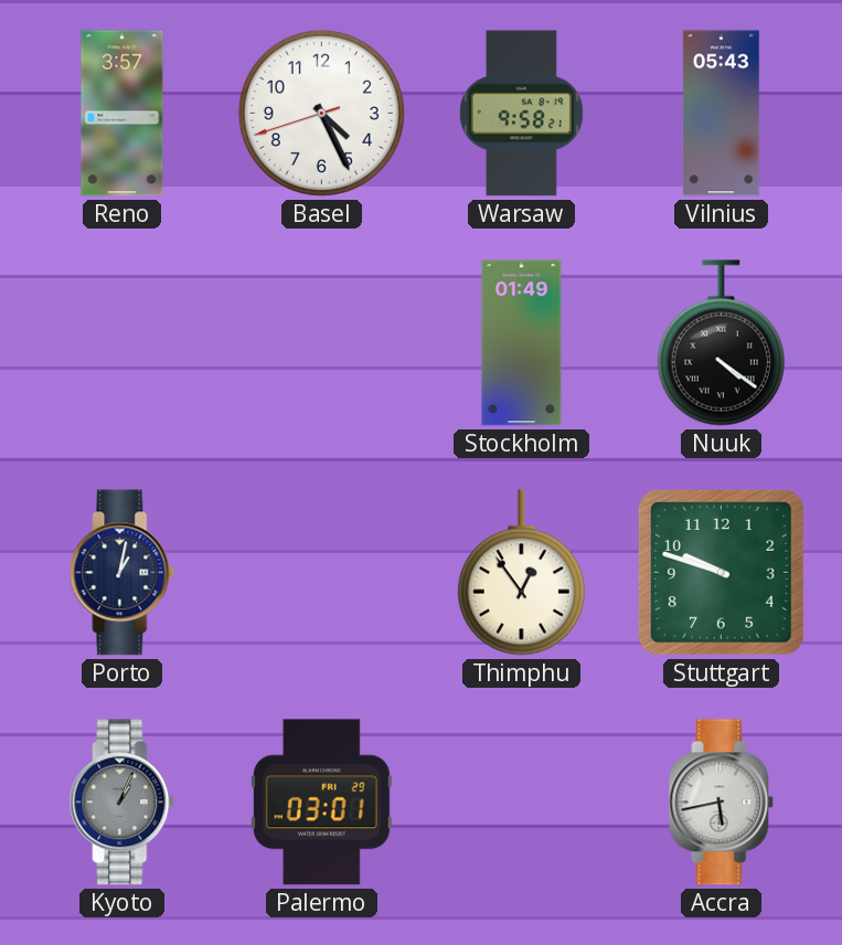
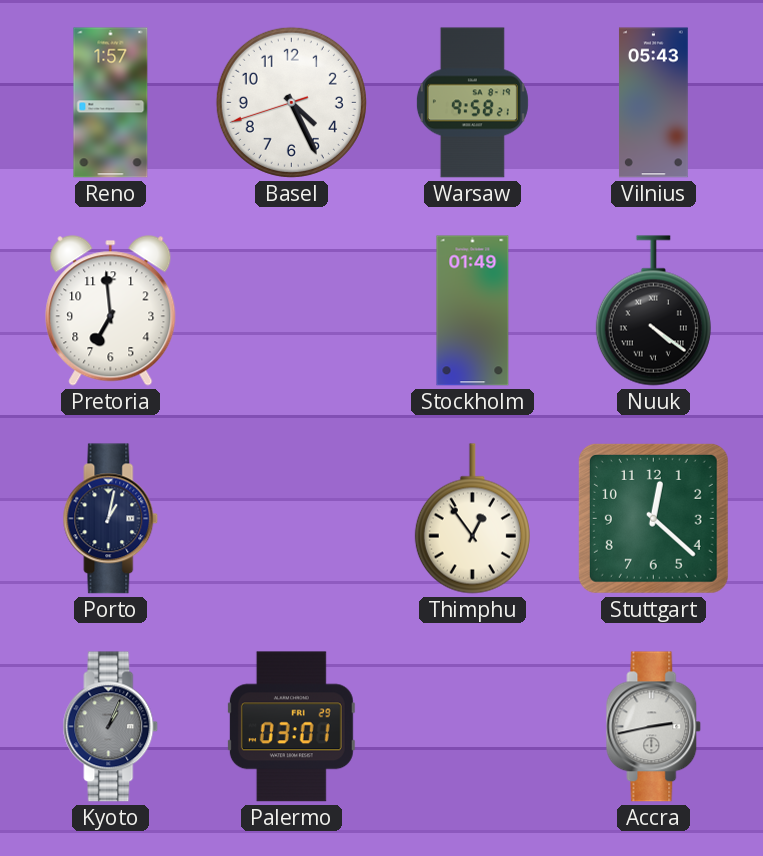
Reno: 3:57 -> 1:57 (111, 103)
Pretoria: none -> 6:59 (111, 311)
Stuttgart: 9:48 -> 12:22 (653, 518)
Accra: 5:43 -> 2:43 (654, 727)
